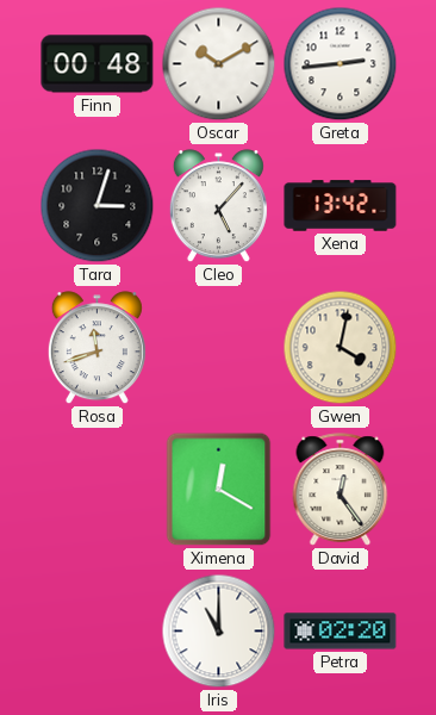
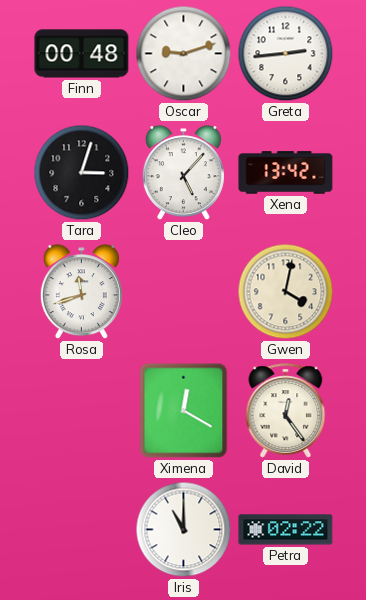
Oscar: 10:10 -> 9:12 (184, 54)
Petra: 02:20 -> 02:22 (286, 530)
